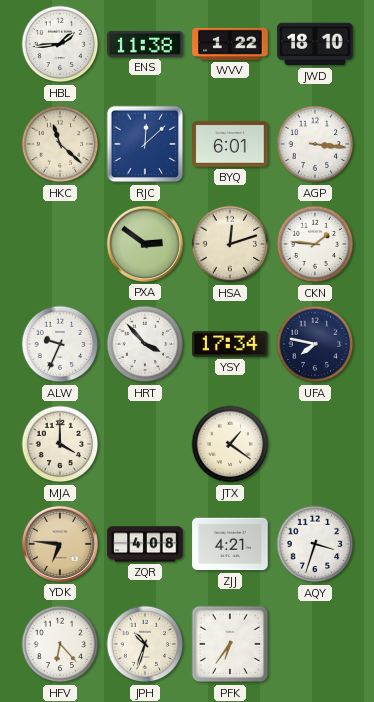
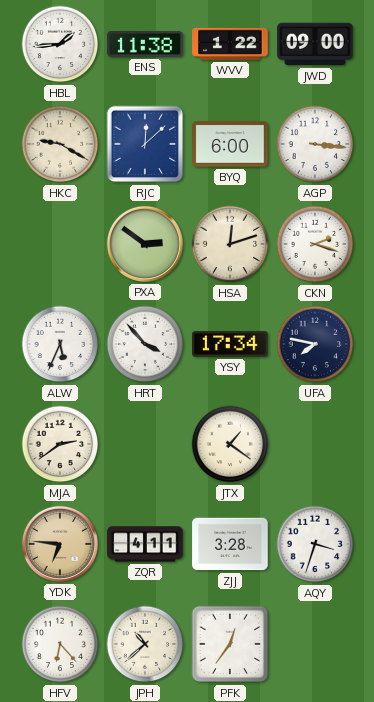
JWD: 18:10 -> 09:00 (315, 44)
HKC: 11:22 -> 9:20 (60, 144)
BYQ: 6:01 -> 6:00 (230, 144)
CKN: 1:46 -> 2:18 (315, 244)
ALW: 9:34 -> 5:34 (60, 344)
MJA: 4:00 -> 2:39 (60, 444)
ZQR: 4:08 -> 4:11 (145, 544)
ZJJ: 4:21 -> 3:28 (230, 544)
JPH: 10:33 -> 10:38 (145, 644)
PFK: 6:36 -> 12:36 (230, 644)
